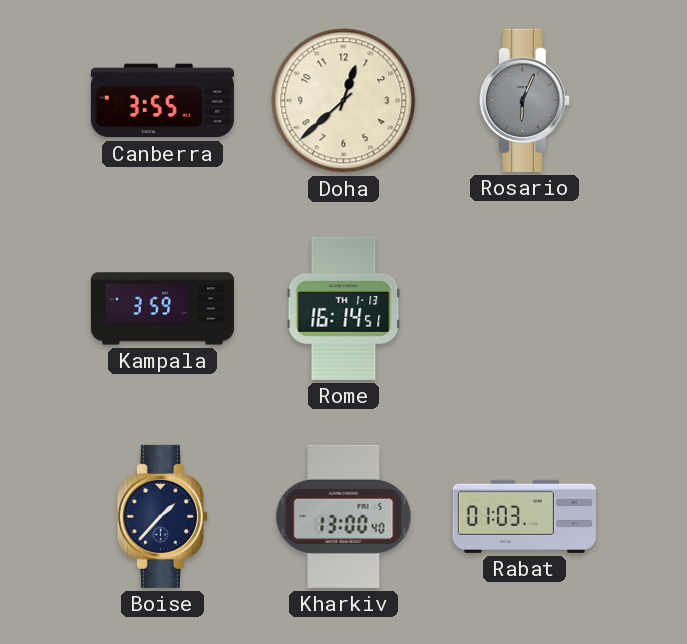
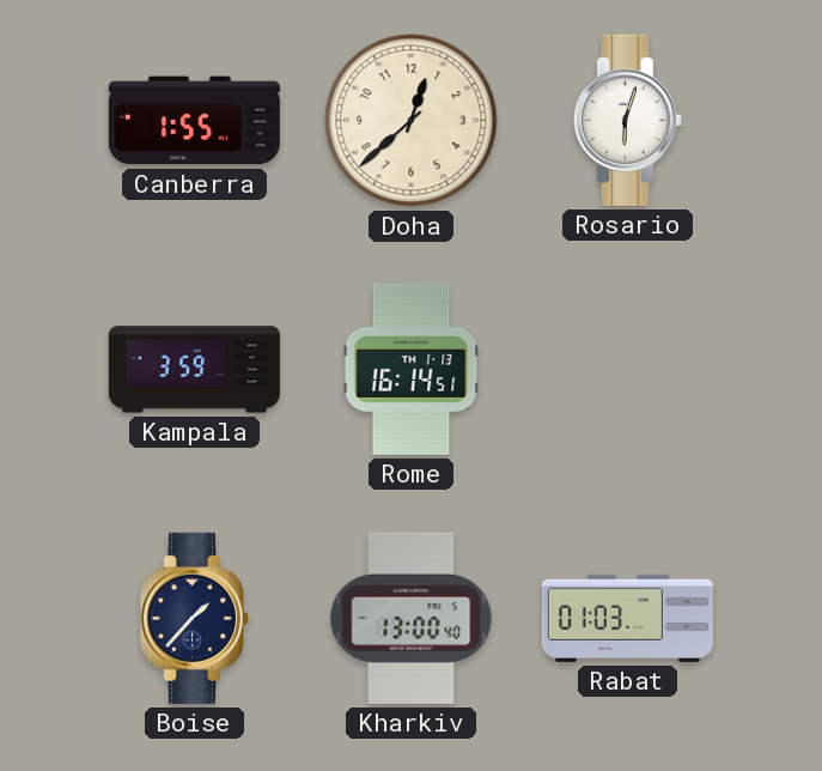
Canberra: 3:55 -> 1:55 (194, 121)
Rosario: 6:04 -> 6:03 (627, 120)
Rosario dial: grey -> white (627, 120)
